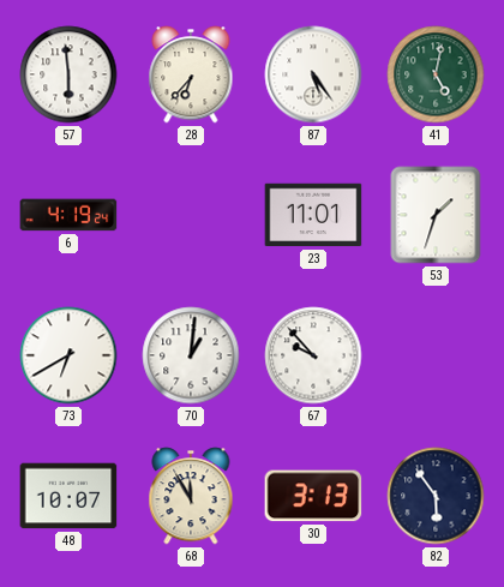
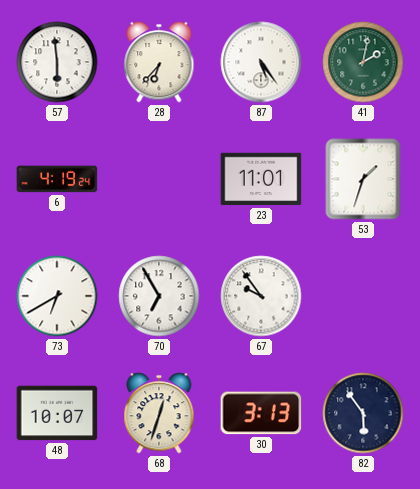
41: 5:02 -> 2:02 (363, 62)
70: 1:01 -> 6:55 (159, 296)
67: 9:53 -> 9:54 (261, 296)
68: 11:55 -> 12:33 (159, 413)
